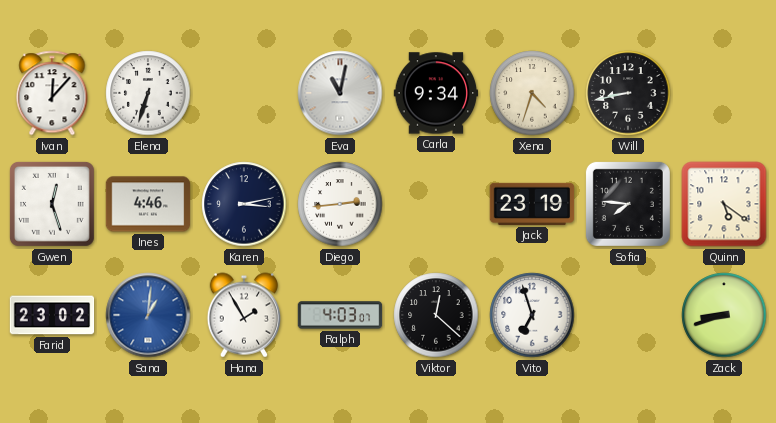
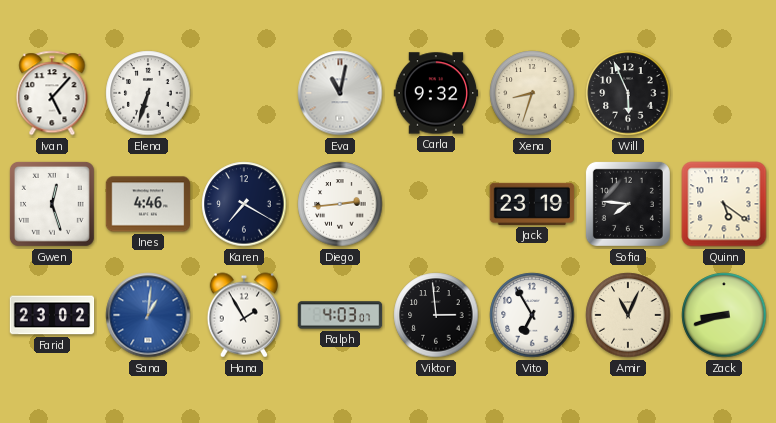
Ivan: 12:07 -> 5:07 (52, 93)
Carla: 9:34 -> 9:32 (436, 93)
Xena: 4:33 -> 8:33 (532, 93)
Will: 8:43 -> 5:56 (628, 93)
Karen: 3:13 -> 7:20 (244, 204)
Viktor: 12:22 -> 2:59 (436, 315)
Vito: 6:57 -> 6:55 (532, 315)
Amir: none -> 11:04 (628, 315)
